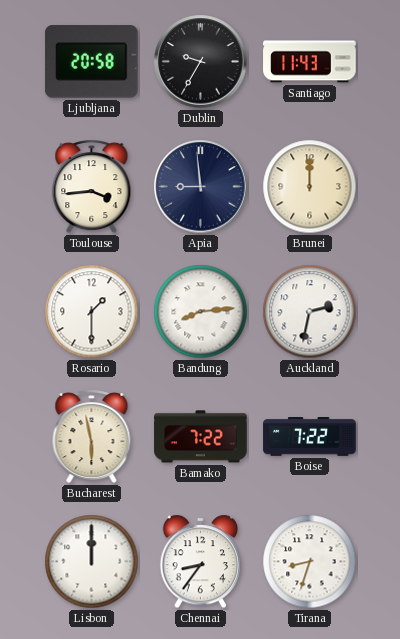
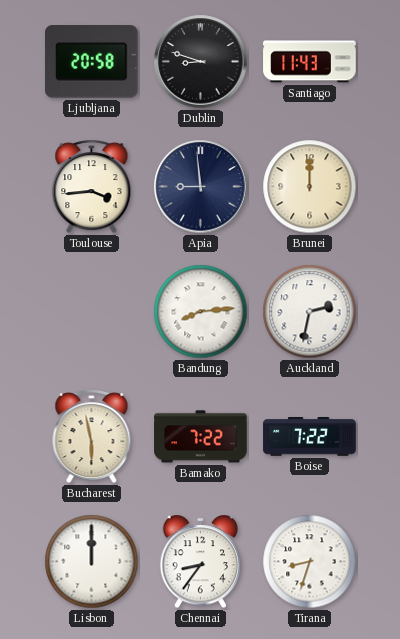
Dublin: 9:35 -> 8:48 (201, 62)
Rosario: 1:30 -> none (92, 312)
